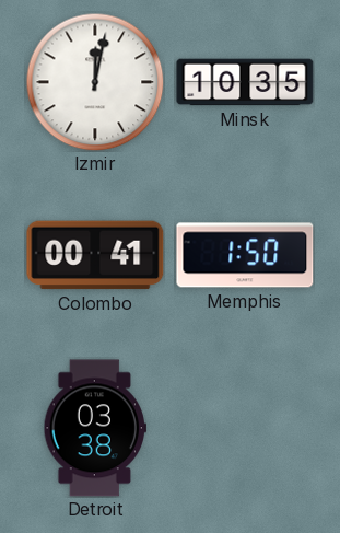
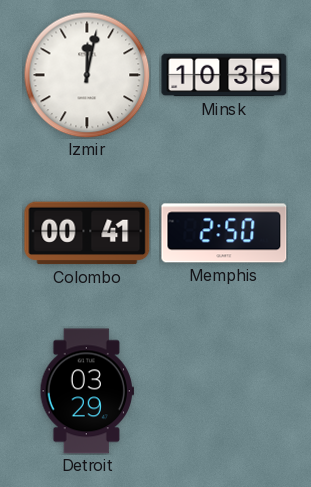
Memphis: 1:50 -> 2:50 (224, 233)
Detroit: 03:38 -> 03:29 (86, 391)
